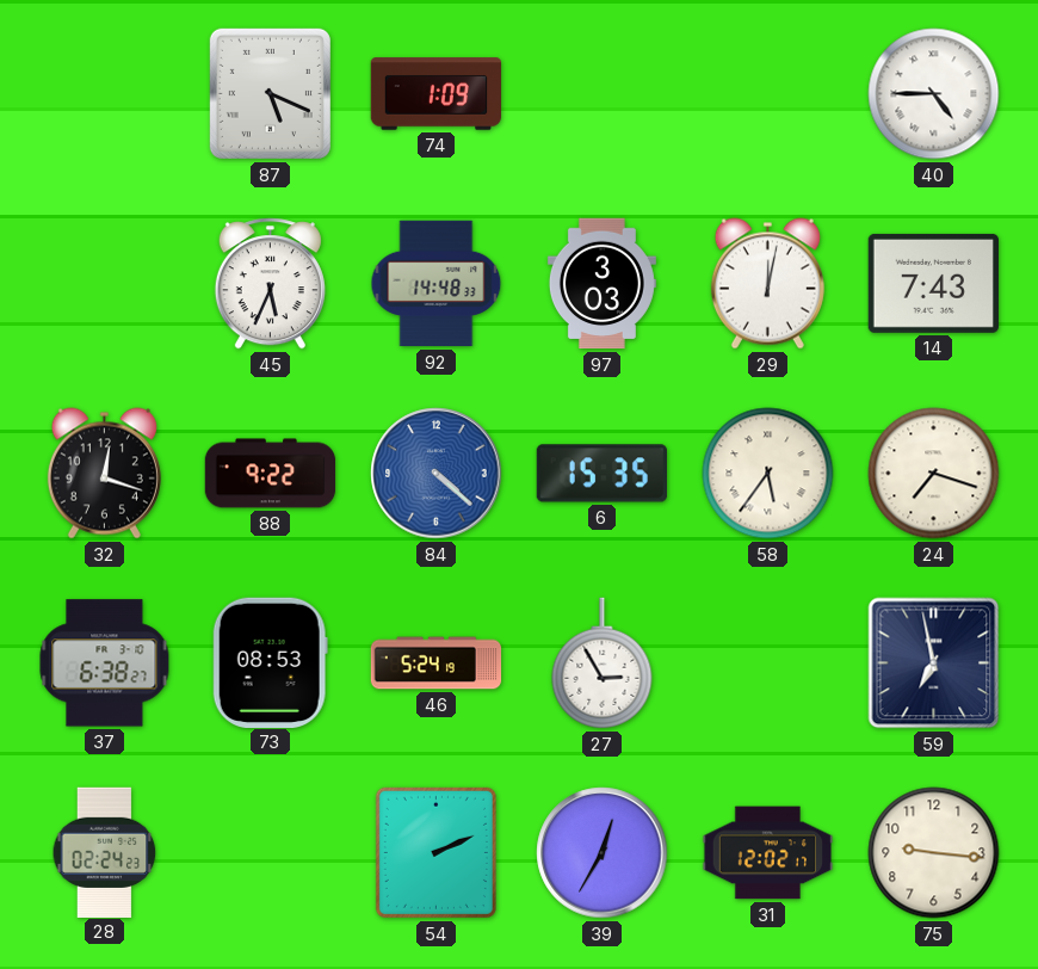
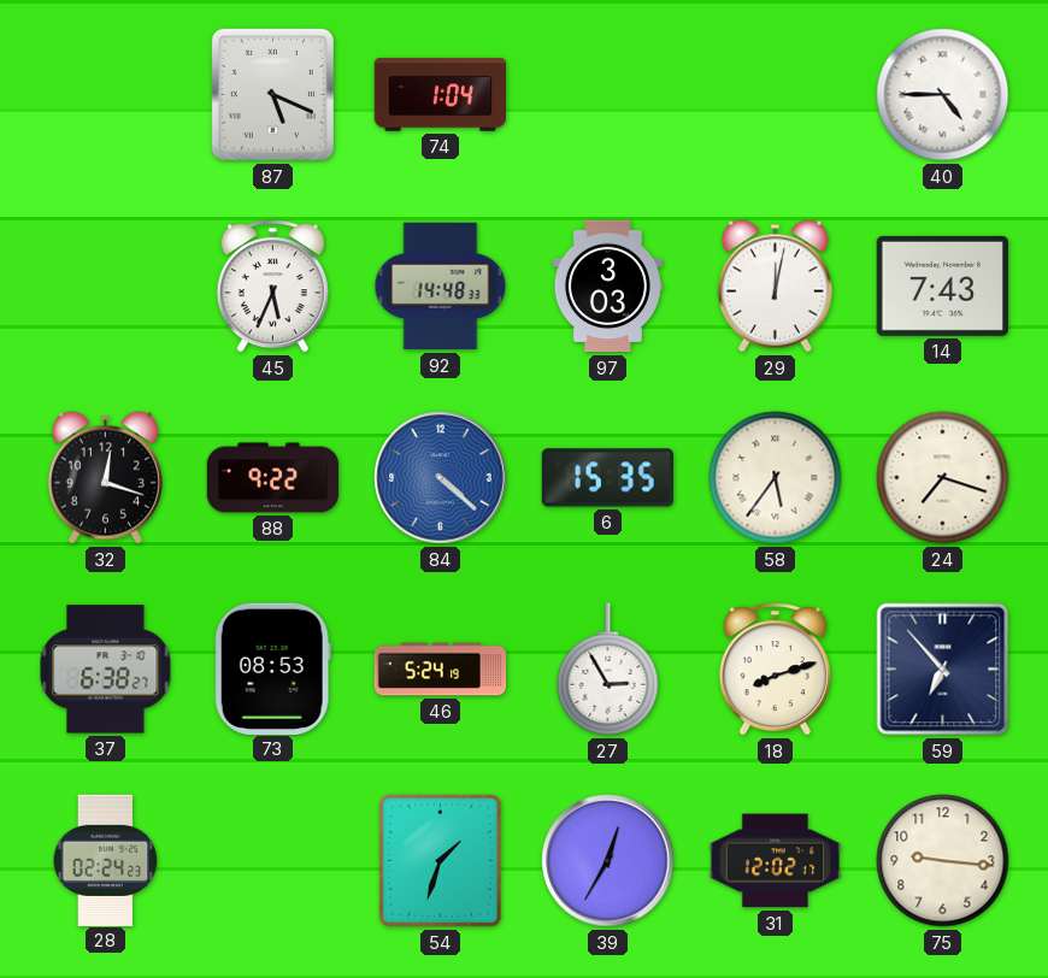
74: 1:09 -> 1:04 (441, 95)
18: none -> 8:12 (775, 670)
59: 6:58 -> 6:53 (943, 670)
54: 2:11 -> 1:33 (440, 860)
